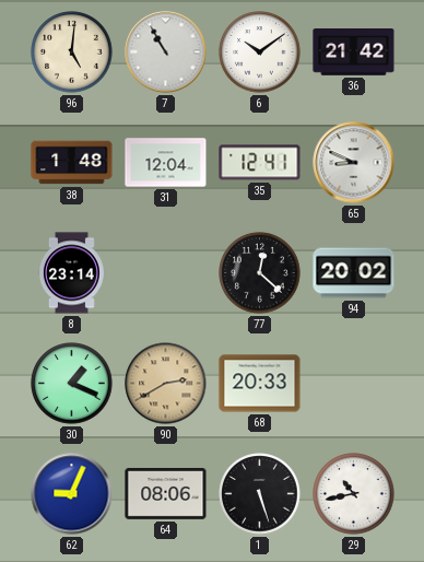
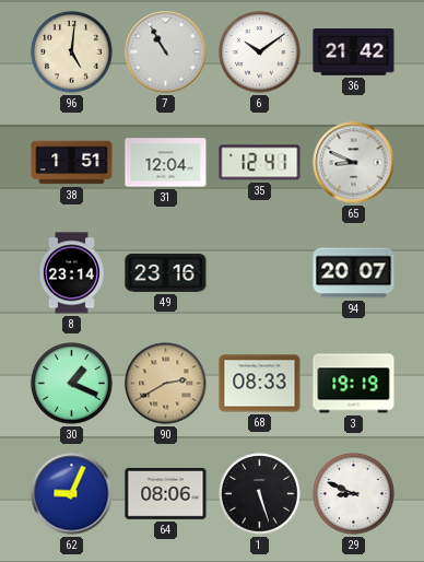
38: 1:48 -> 1:51 (72, 163)
49: none -> 23:16 (166, 272)
77: 12:22 -> none (260, 273)
94: 20:02 -> 20:07 (354, 273)
68: 20:33 -> 08:33 (260, 384)
3: none -> 19:19 (354, 384)
29: 10:43 -> 8:49 (354, 494)
